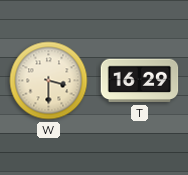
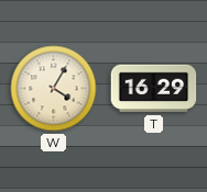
W: 3:30 -> 4:05 (54, 89)
